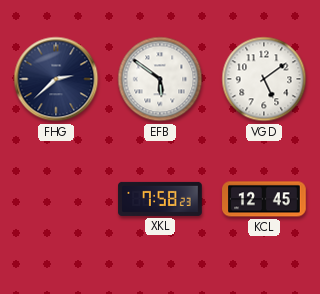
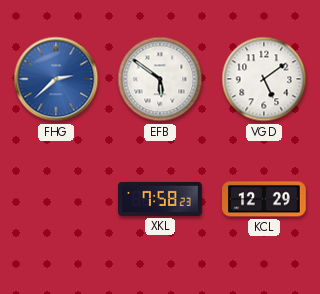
FHG dial: navy -> blue (56, 79)
KCL: 12:45 -> 12:29 (264, 199)
